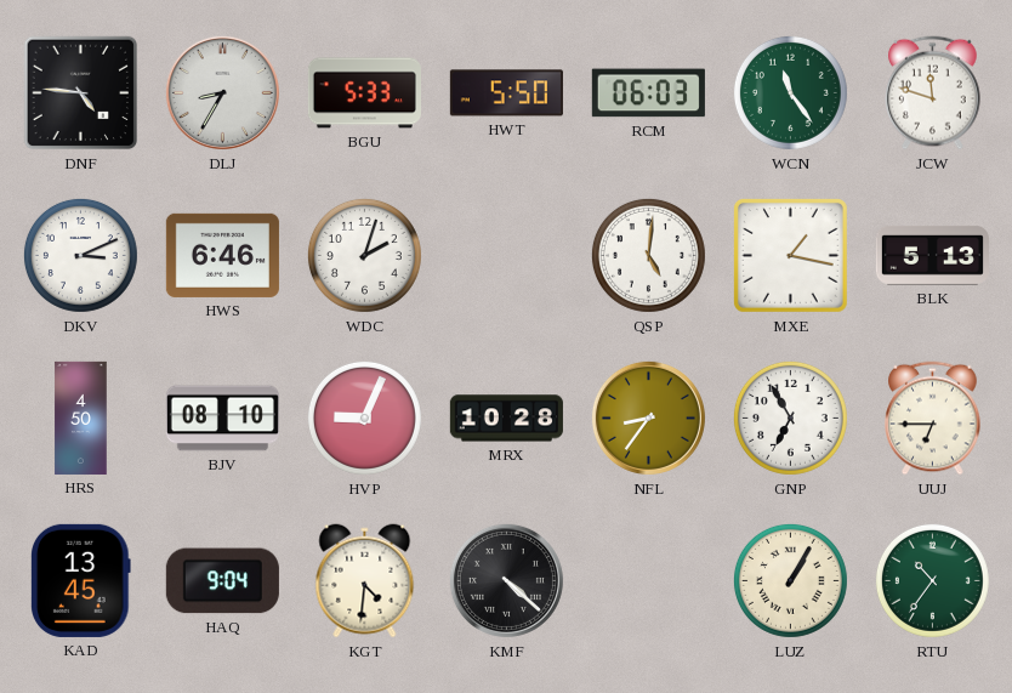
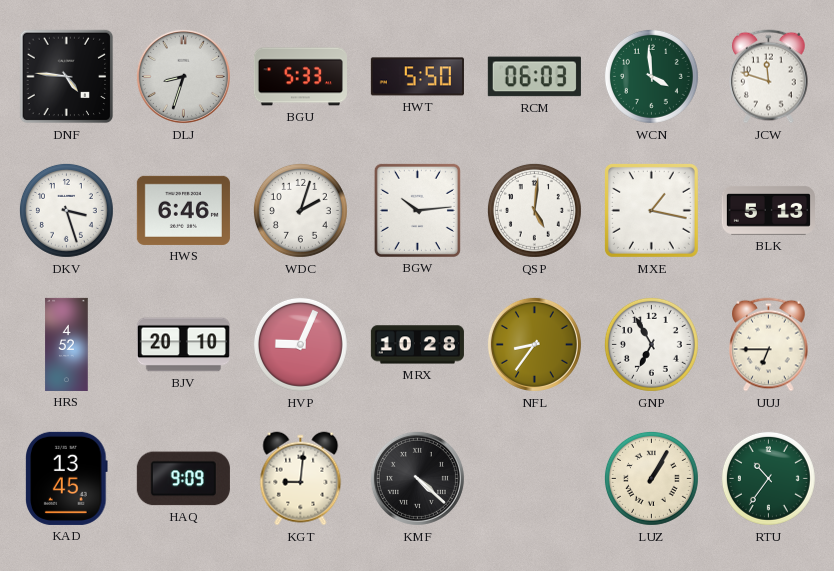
DLJ: 8:35 -> 8:33 (183, 76)
WCN: 11:24 -> 3:59 (651, 76)
DKV: 3:11 -> 3:27 (66, 210)
BGW: none -> 10:14 (417, 210)
HRS: 4:50 -> 4:52 (67, 344)
BJV: 08:10 -> 20:10 (183, 345)
HAQ: 9:04 -> 9:09 (183, 479)
KGT: 4:31 -> 9:01 (301, 479)
